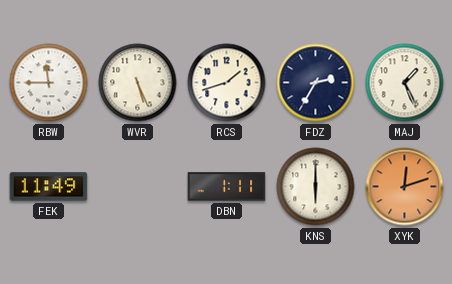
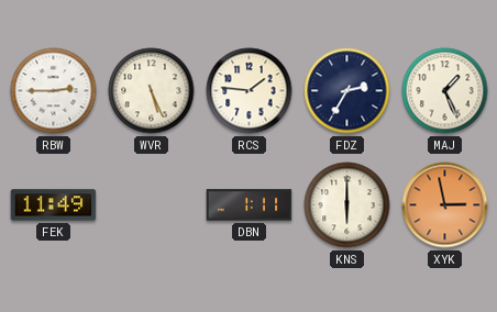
RBW: 11:45 -> 2:45 (54, 91)
RCS: 1:42 -> 1:46 (250, 91)
XYK: 12:12 -> 2:58 (445, 205)
